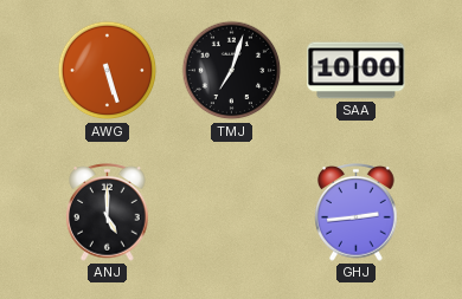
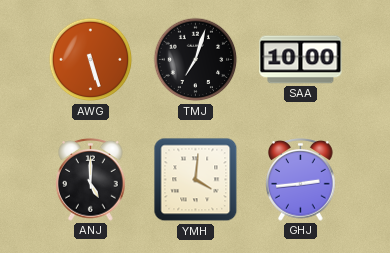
YMH: none -> 4:01 (196, 180)
